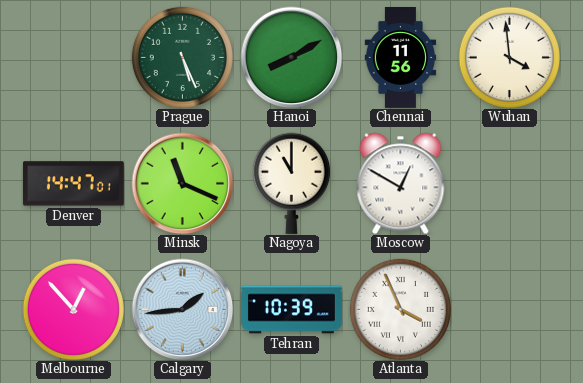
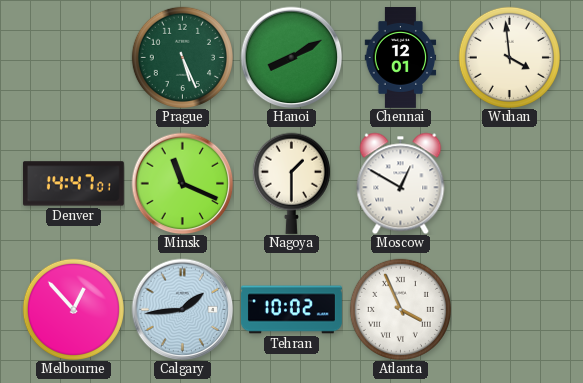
Chennai: 11:56 -> 12:01 (401, 58)
Nagoya: 11:00 -> 1:30 (291, 183)
Tehran: 10:39 -> 10:02 (292, 310)
